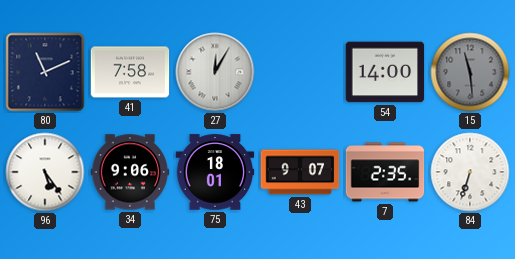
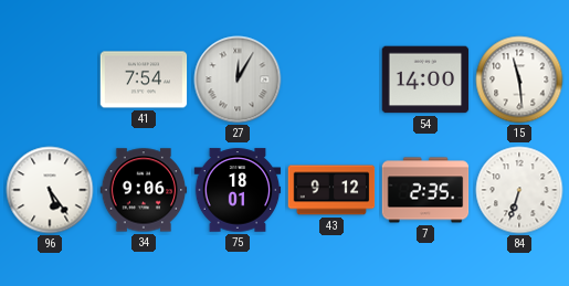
80: 11:11 -> none (45, 72)
41: 7:58 -> 7:54 (144, 80)
15 dial: grey -> white (519, 80)
43: 9:07 -> 9:12 (331, 190)
